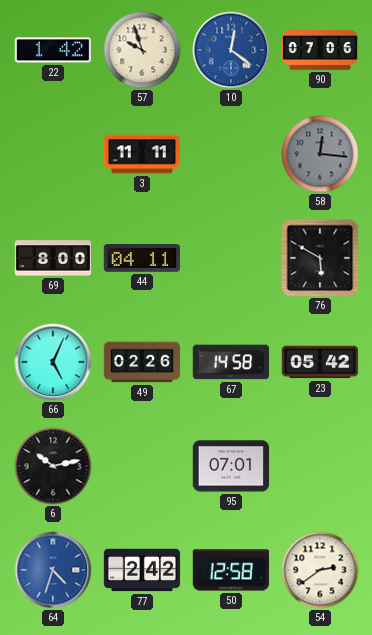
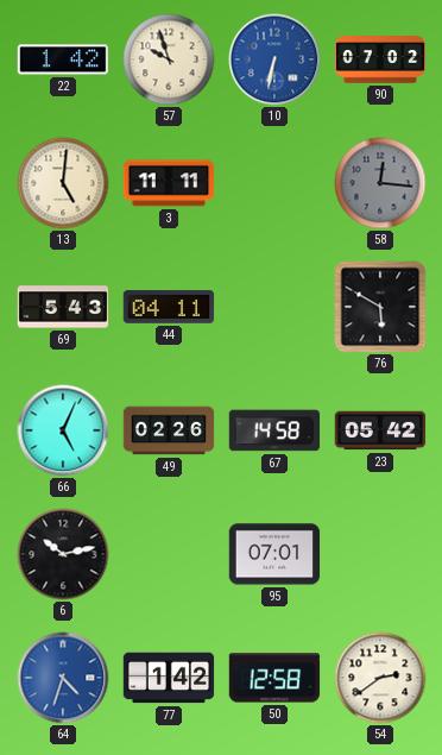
10: 12:21 -> 6:32 (274, 59)
90: 07:06 -> 07:02 (380, 59)
13: none -> 5:01 (63, 183)
69: 8:00 -> 5:43 (63, 307)
77: 2:42 -> 1:42 (169, 678)
